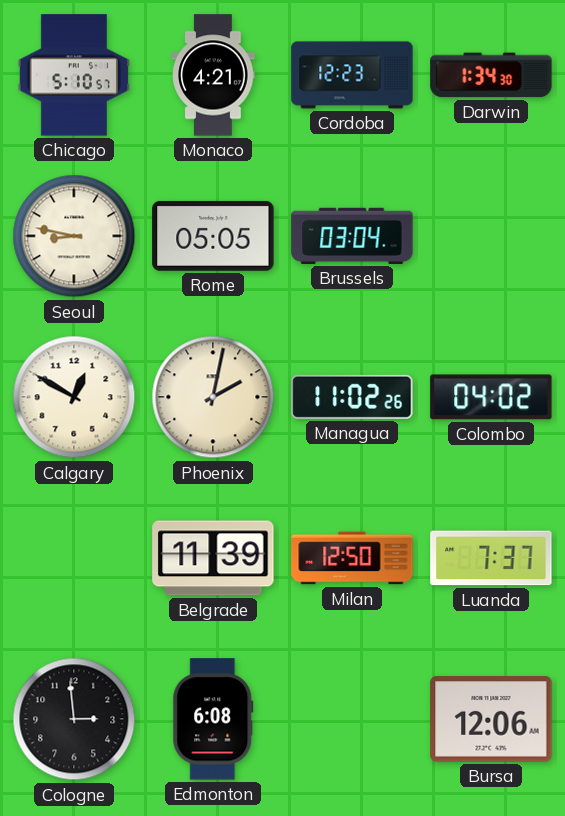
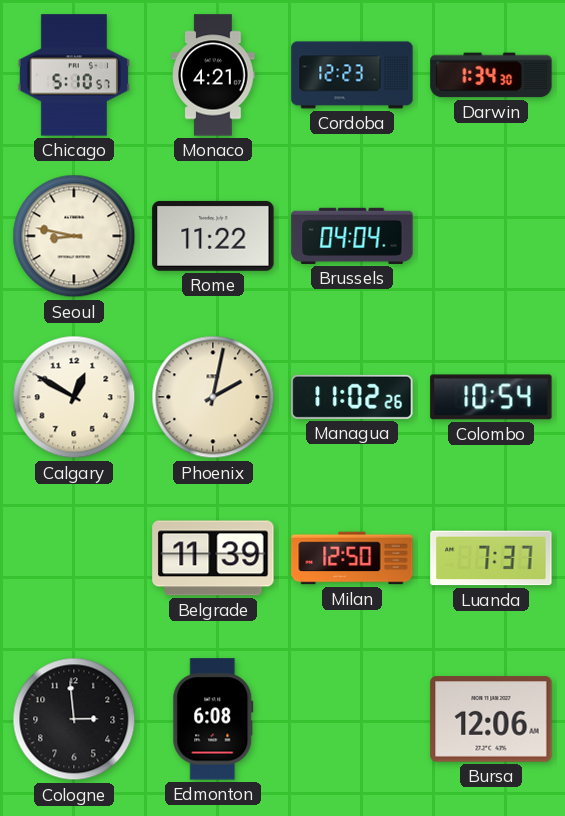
Rome: 05:05 -> 11:22 (213, 236)
Brussels: 03:04 -> 04:04 (352, 236)
Colombo: 04:02 -> 10:54 (491, 397)
